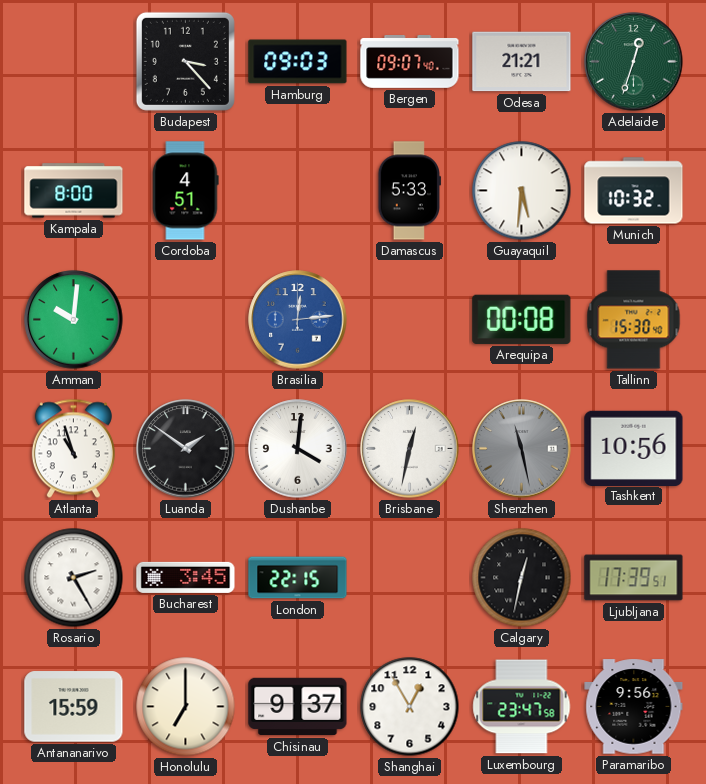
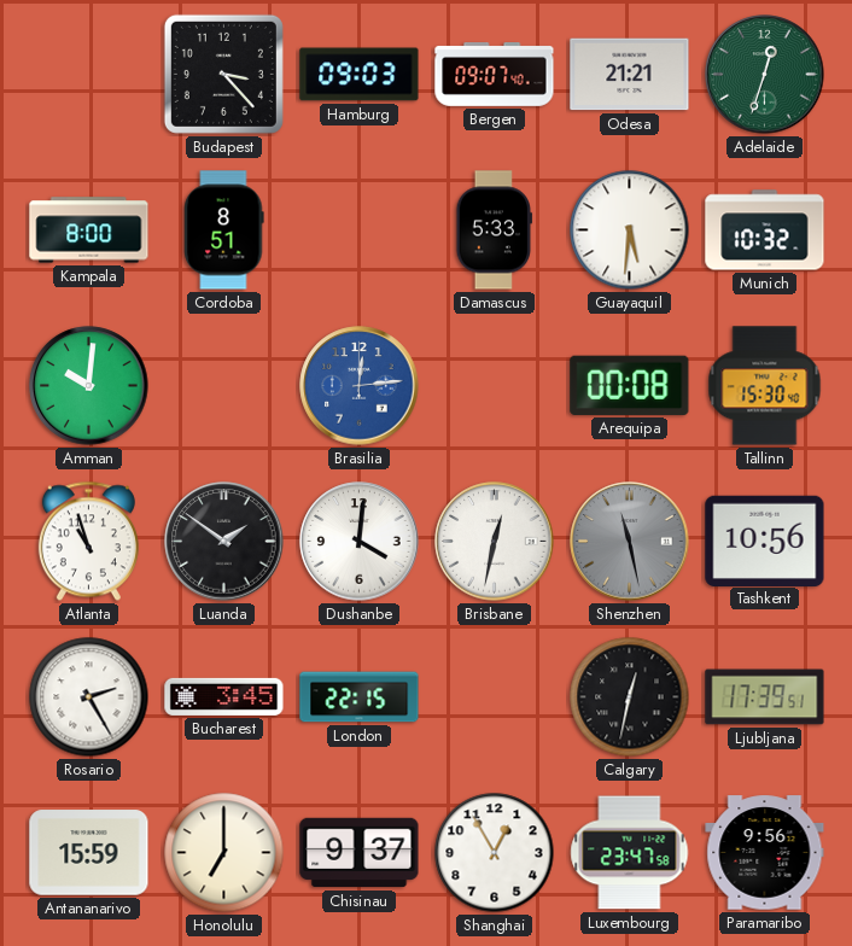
Cordoba: 4:51 -> 8:51 (224, 230)
